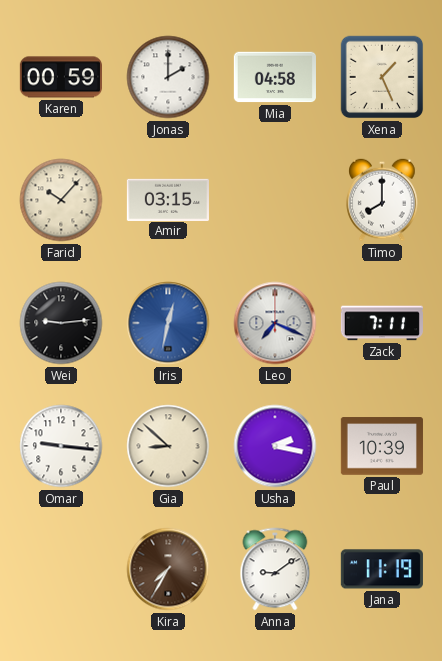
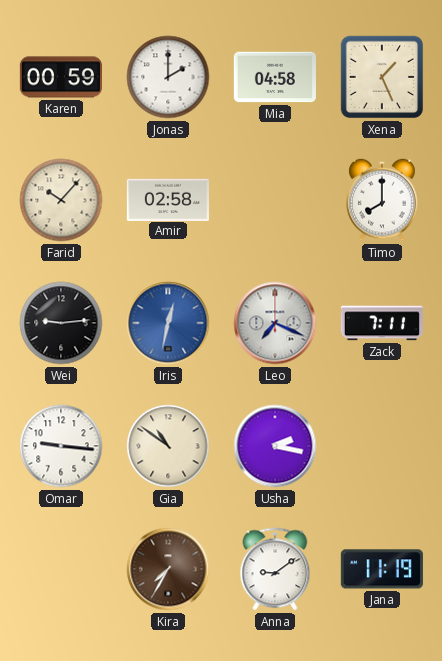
Amir: 03:15 -> 02:58 (168, 199)
Gia: 8:52 -> 10:51 (168, 446)
Paul: 10:39 -> none (382, 446)
